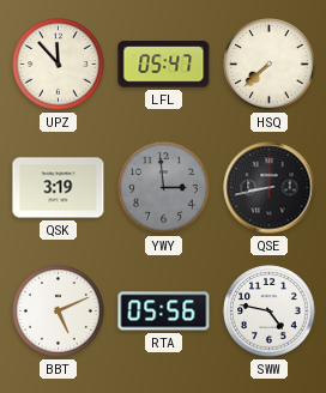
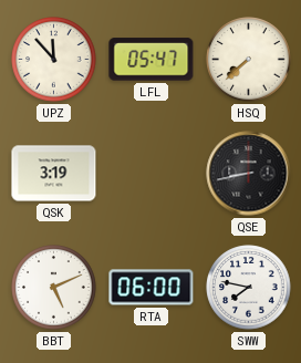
YWY: 2:59 -> none (164, 188)
RTA: 05:56 -> 06:00 (152, 288)
SWW: 4:47 -> 7:47 (249, 288)
